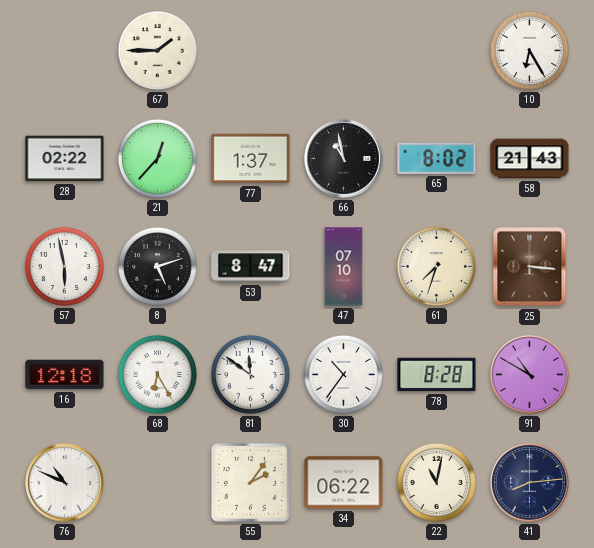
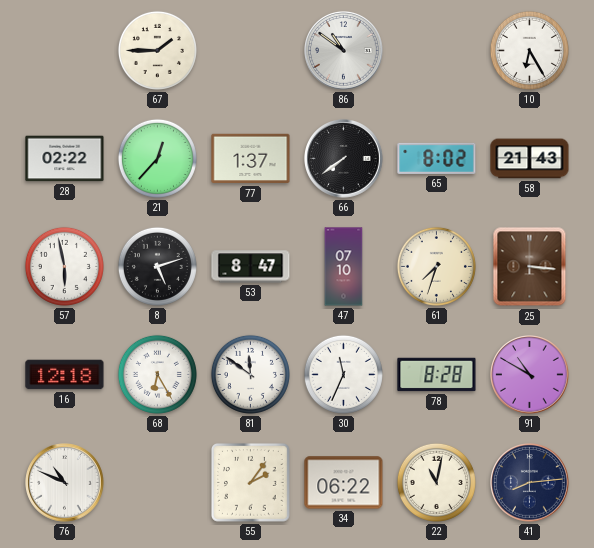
86: none -> 10:51 (344, 51)
66: 10:58 -> 7:39 (344, 159)
30: 10:36 -> 11:34 (343, 374)
